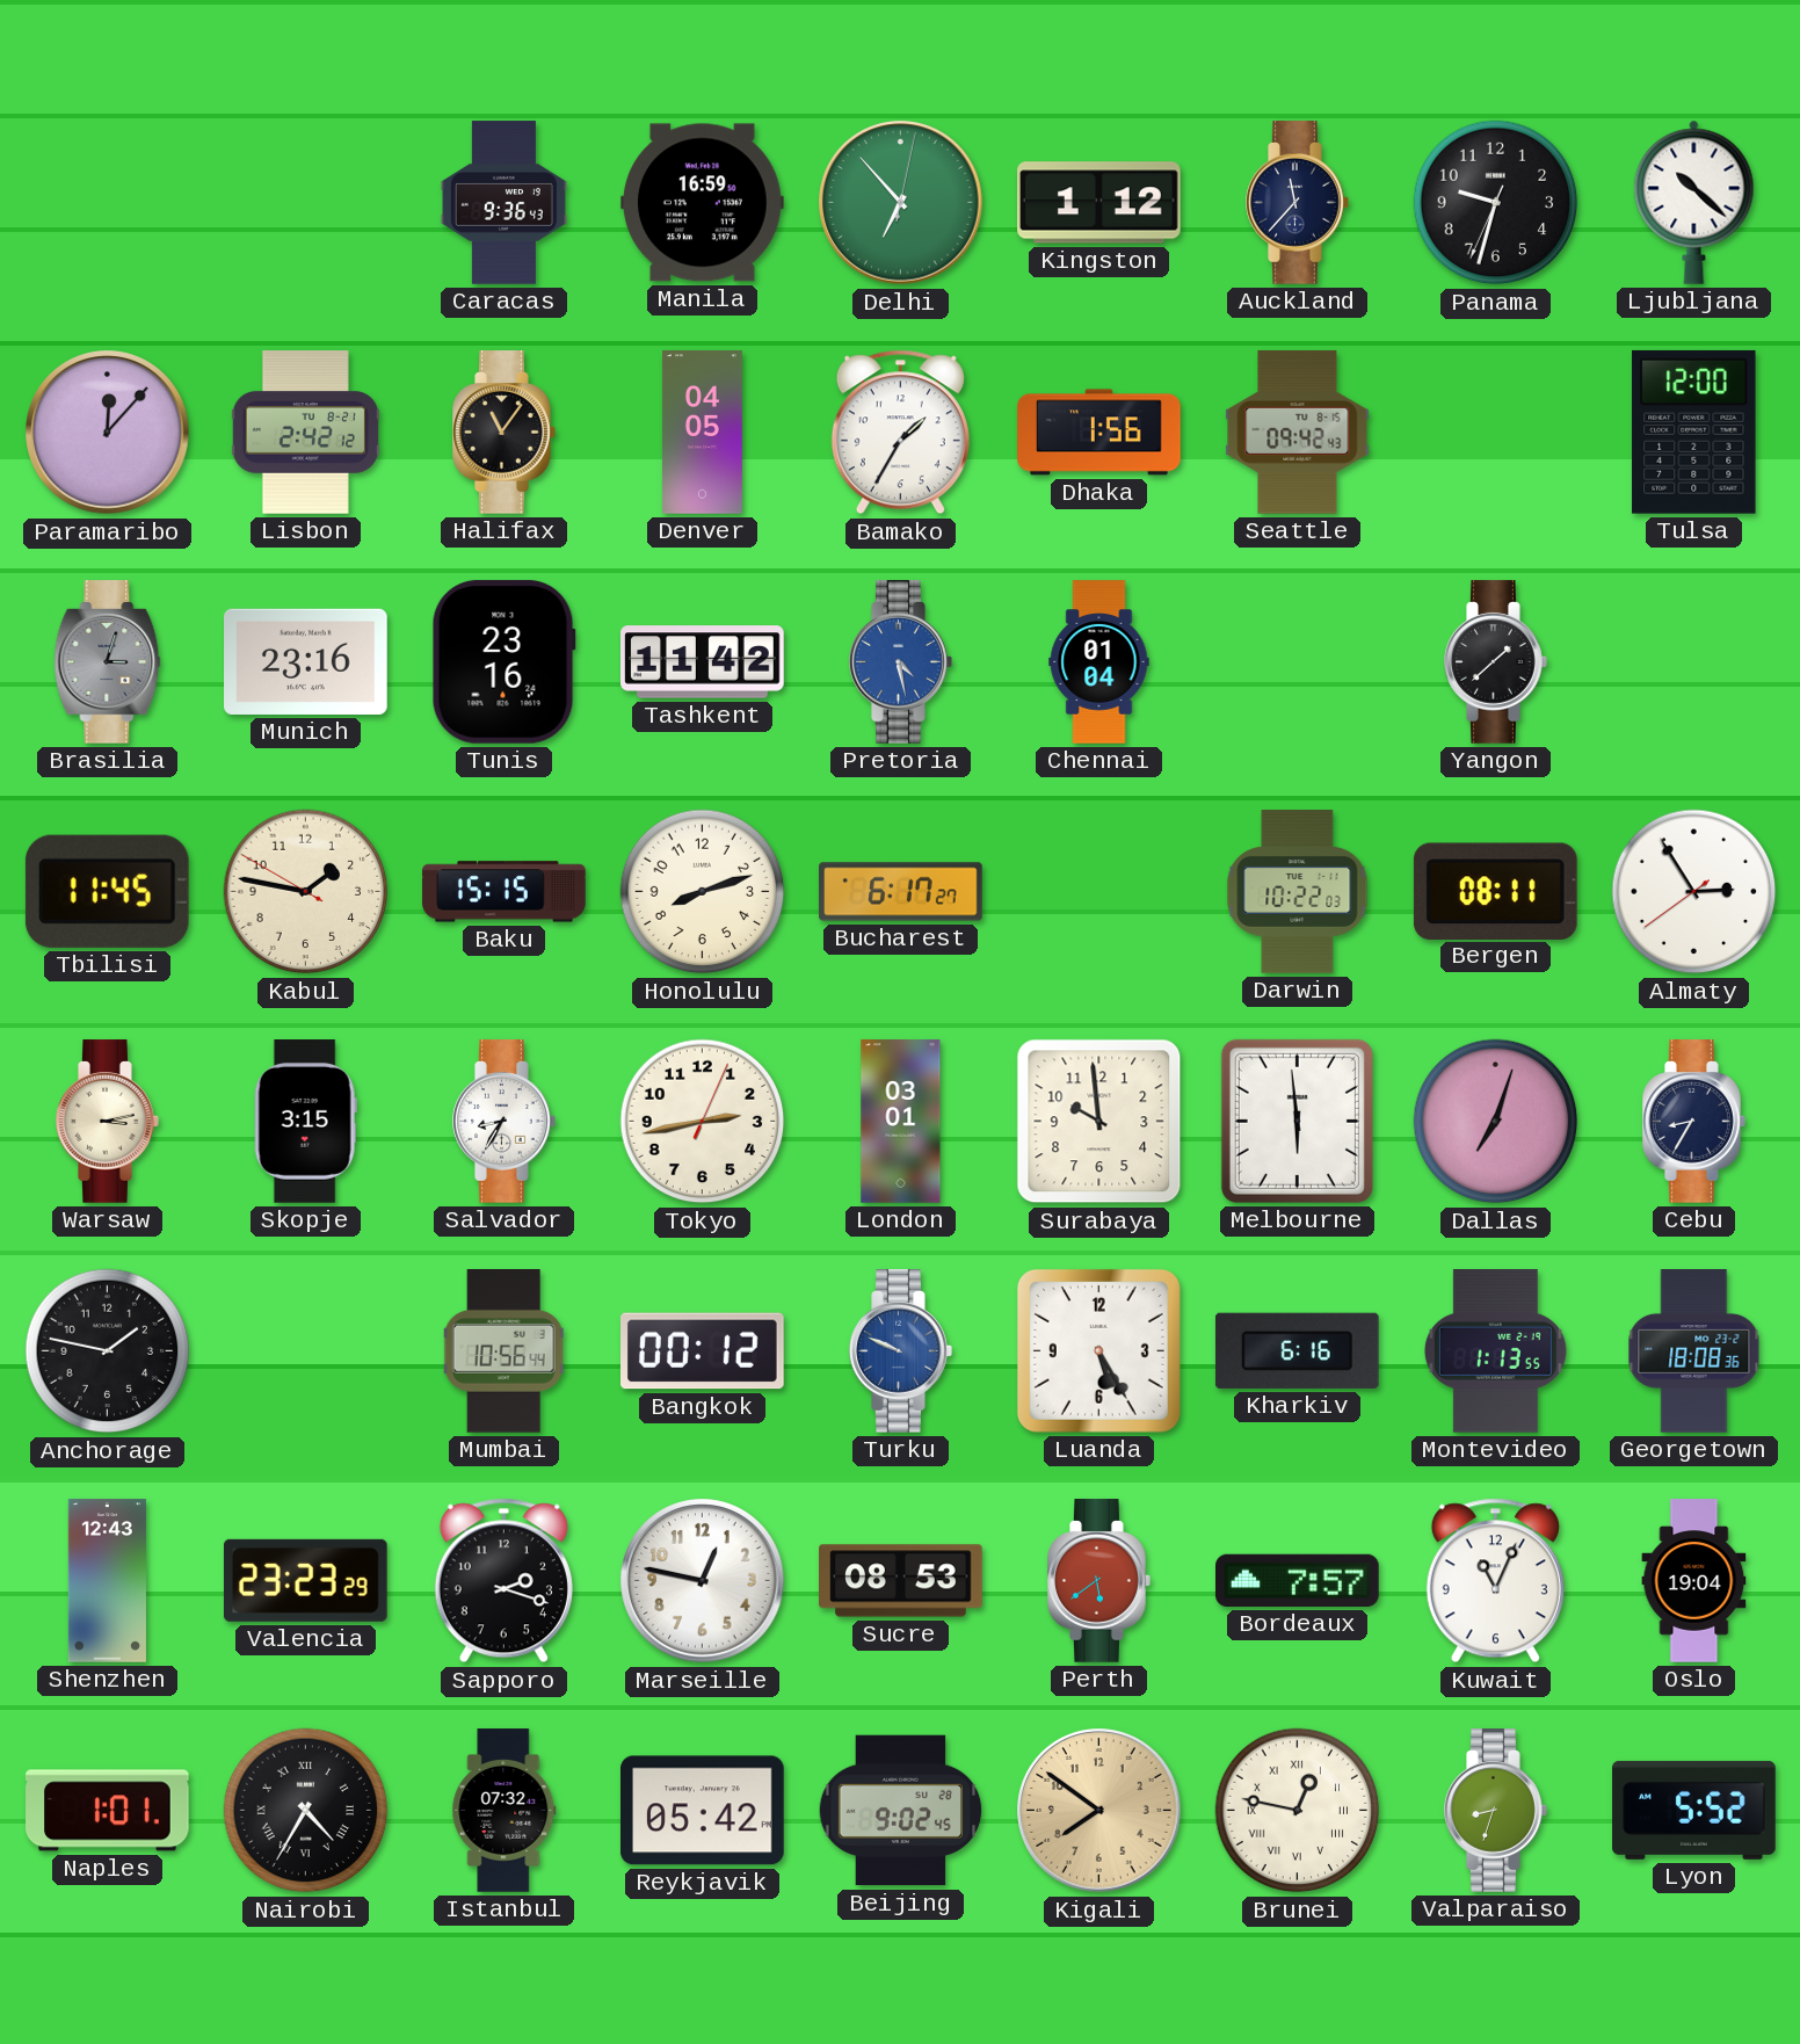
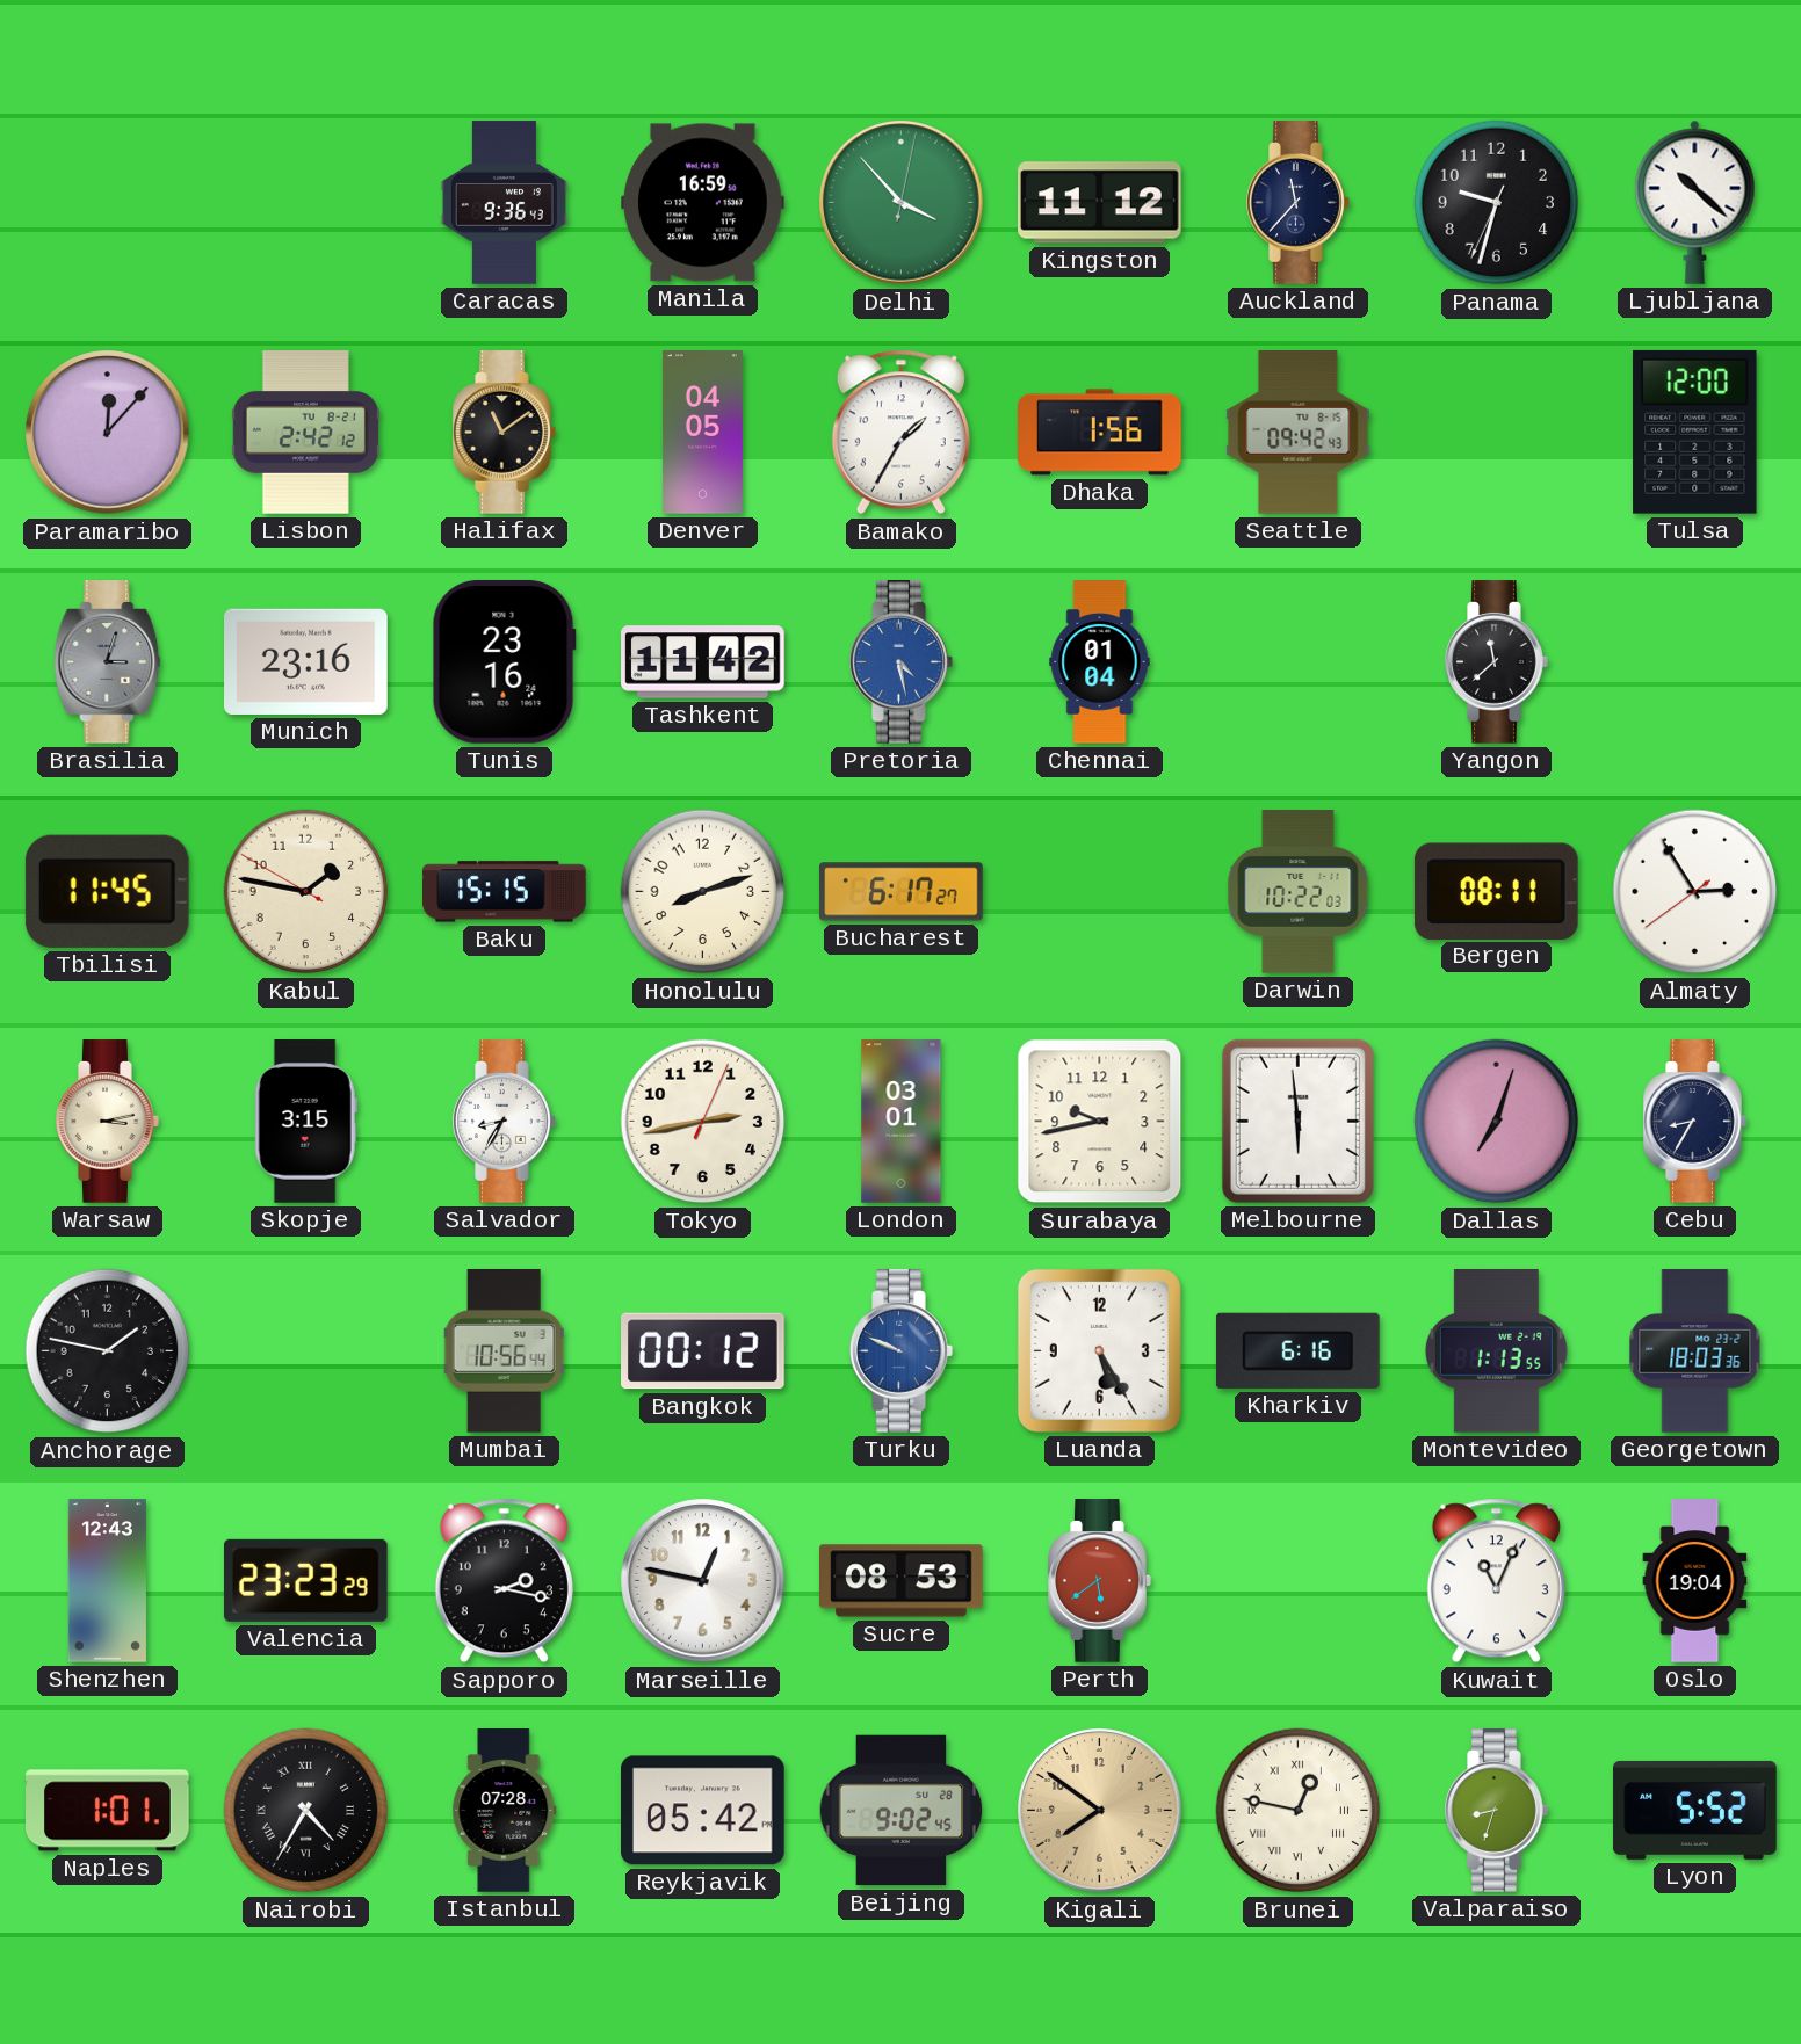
Delhi: 6:53 -> 3:53 (902, 203)
Kingston: 1:12 -> 11:12 (1100, 203)
Halifax: 11:06 -> 11:09 (505, 433)
Yangon: 1:38 -> 11:38 (1497, 662)
Surabaya: 9:59 -> 9:43 (1100, 1122)
Georgetown: 18:08 -> 18:03 (1695, 1351)
Sapporo: 2:18 -> 2:17 (504, 1581)
Bordeaux: 7:57 -> none (1298, 1580)
Istanbul: 07:32 -> 07:28 (505, 1811)
